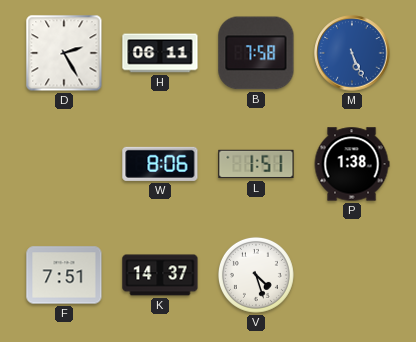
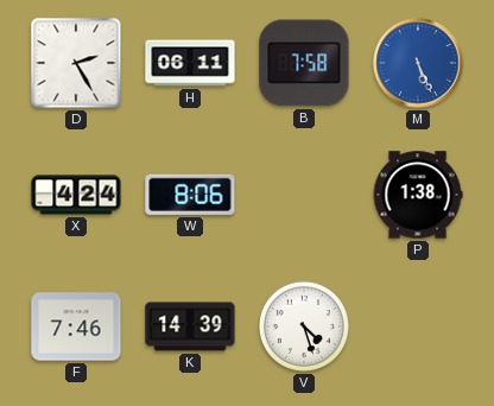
X: none -> 4:24 (76, 195)
L: 1:51 -> none (256, 164)
F: 7:51 -> 7:46 (76, 326)
K: 14:37 -> 14:39 (190, 326)
